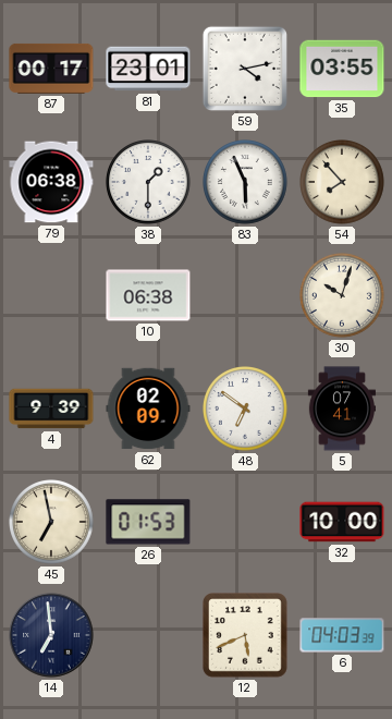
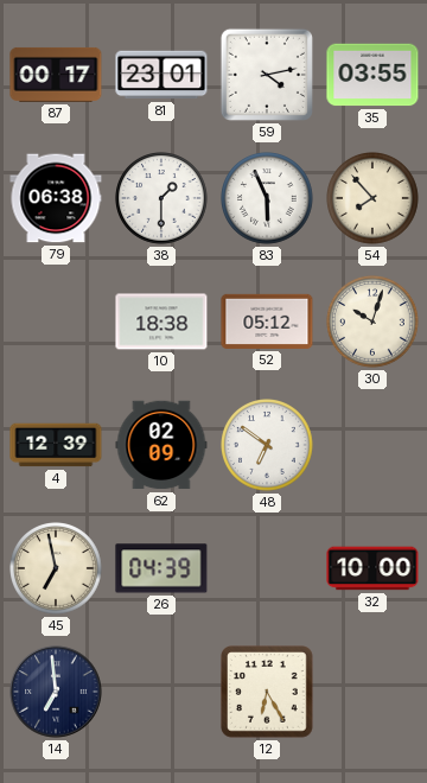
10: 06:38 -> 18:38 (161, 322)
52: none -> 05:12 (267, 322)
4: 9:39 -> 12:39 (56, 445)
5: 07:41 -> none (341, 409)
26: 01:53 -> 04:39 (161, 568)
12: 5:41 -> 6:25 (267, 692)
6: 04:03 -> none (342, 635)
